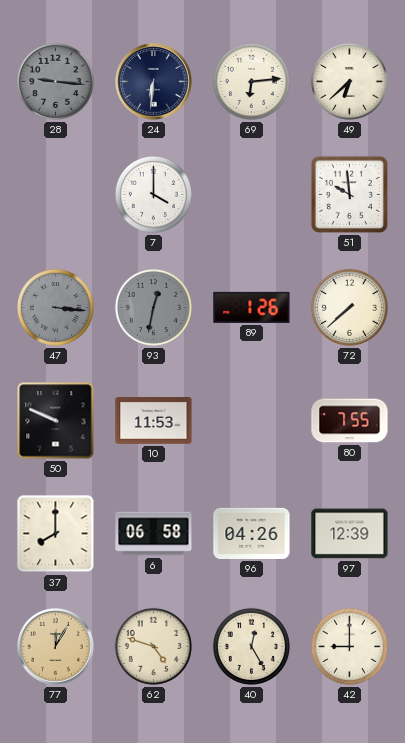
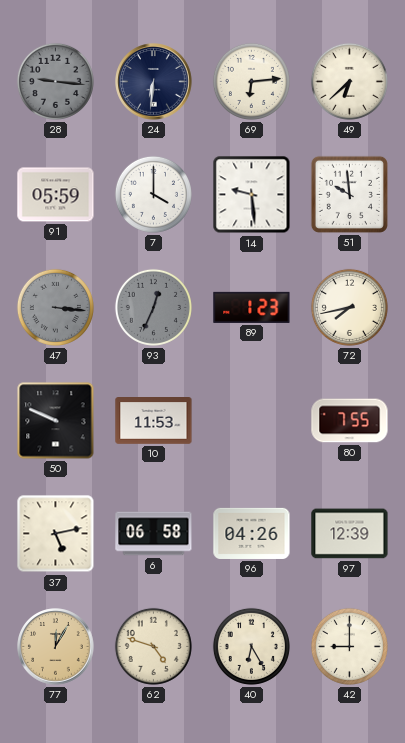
91: none -> 05:59 (56, 195)
14: none -> 9:29 (252, 195)
93: 12:32 -> 12:34 (153, 307)
89: 1:26 -> 1:23 (252, 307)
72: 7:38 -> 7:43 (349, 307)
37: 8:00 -> 5:13 (56, 534)
40: 12:25 -> 6:25 (251, 646)
